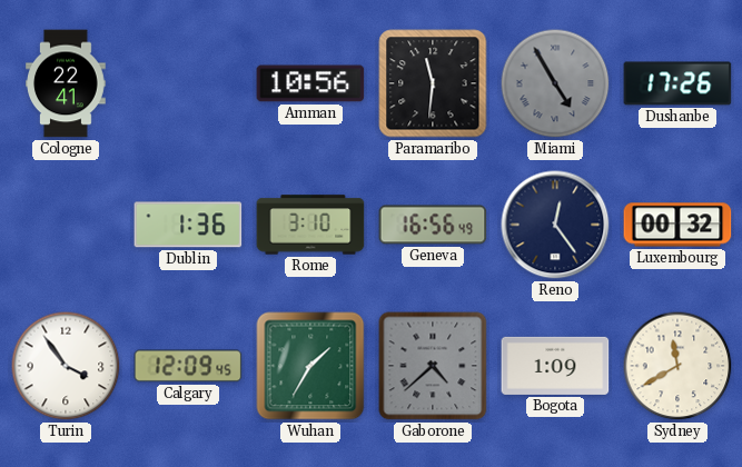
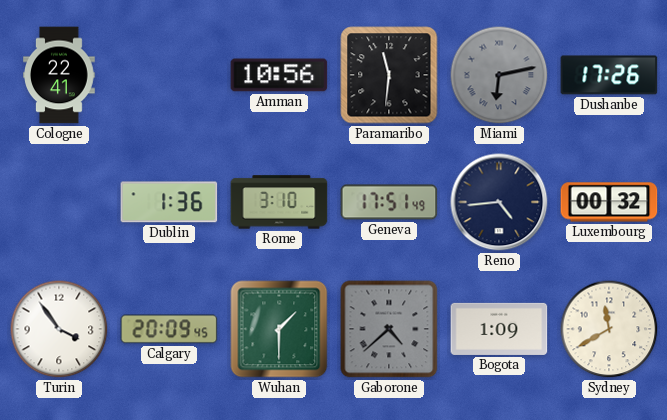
Miami: 4:55 -> 6:13 (499, 75)
Geneva: 16:56 -> 17:51 (389, 202)
Reno: 12:24 -> 4:44 (499, 202)
Calgary: 12:09 -> 20:09 (169, 329)
Wuhan: 1:35 -> 1:30 (279, 329)
